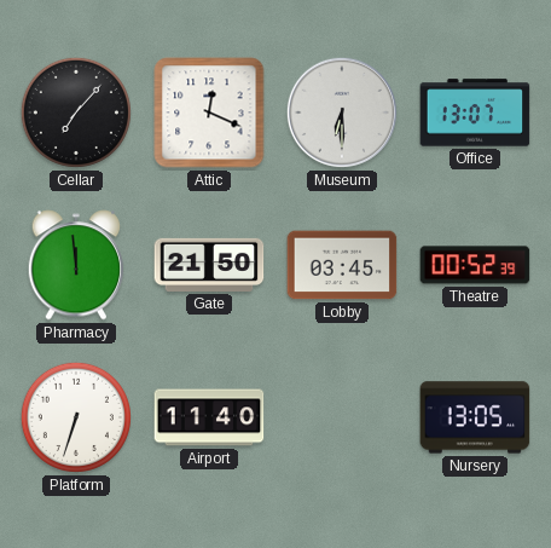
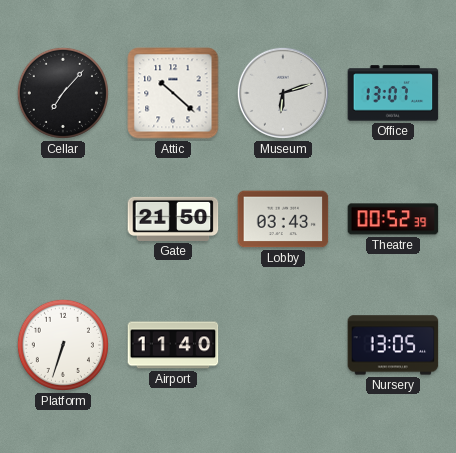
Attic: 12:19 -> 10:22 (173, 93)
Museum: 6:30 -> 6:12 (283, 93)
Pharmacy: 11:59 -> none (76, 265)
Lobby: 03:45 -> 03:43 (283, 219)
